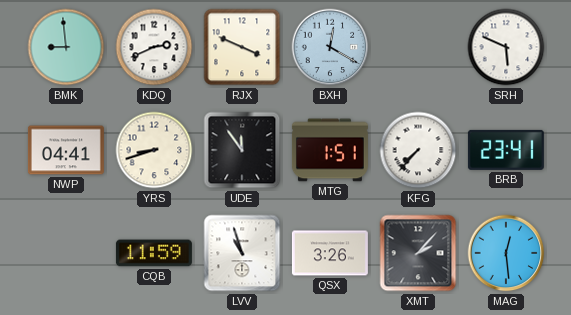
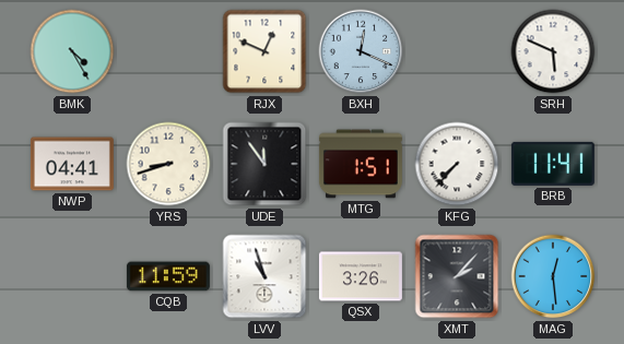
BMK: 8:59 -> 4:25 (72, 51)
KDQ: 2:41 -> none (154, 47)
RJX: 3:49 -> 12:49 (264, 51)
BXH: 12:20 -> 12:19 (361, 51)
BRB: 23:41 -> 11:41 (553, 164)
